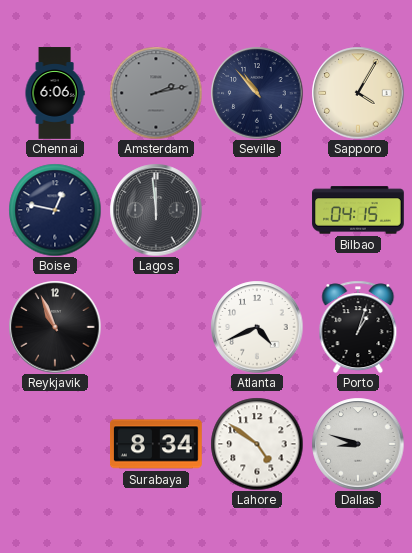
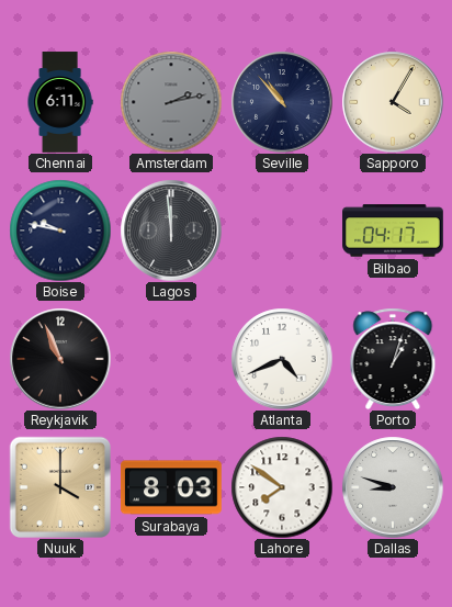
Chennai: 6:06 -> 6:11 (60, 102)
Boise: 12:47 -> 9:47 (60, 231)
Bilbao: 04:15 -> 04:17 (393, 231)
Nuuk: none -> 4:00 (59, 486)
Surabaya: 8:34 -> 8:03 (172, 487)
Lahore: 4:51 -> 7:51 (282, 487)
